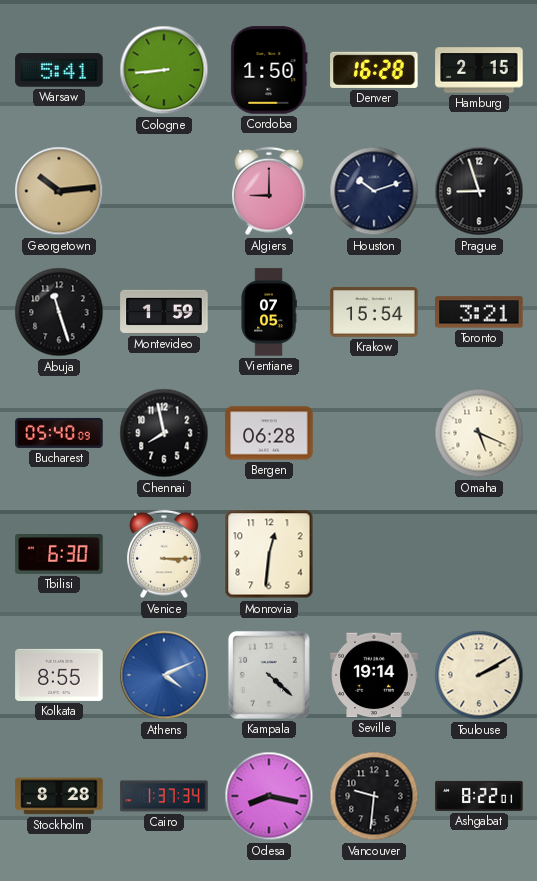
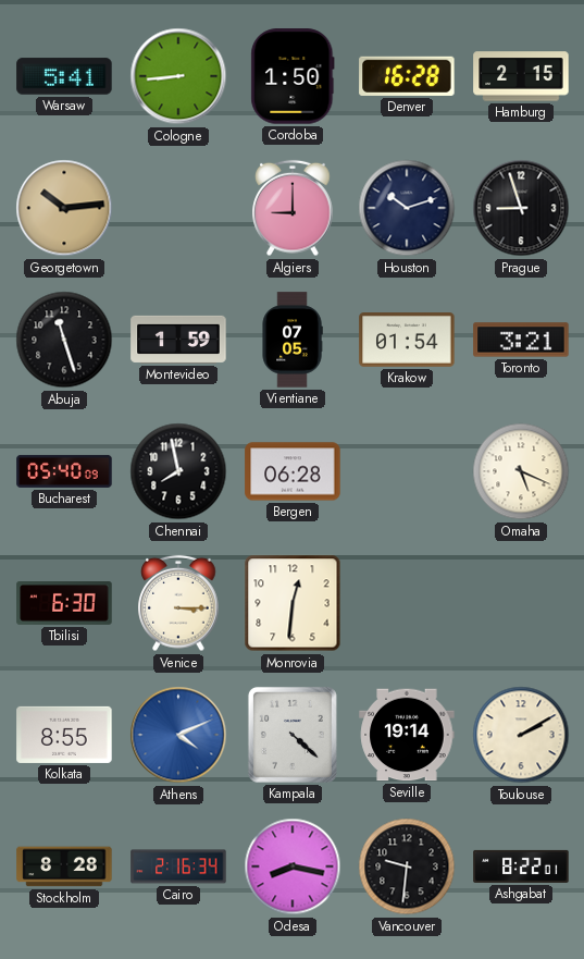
Krakow: 15:54 -> 01:54 (407, 341)
Cairo: 1:37 -> 2:16 (178, 866)
